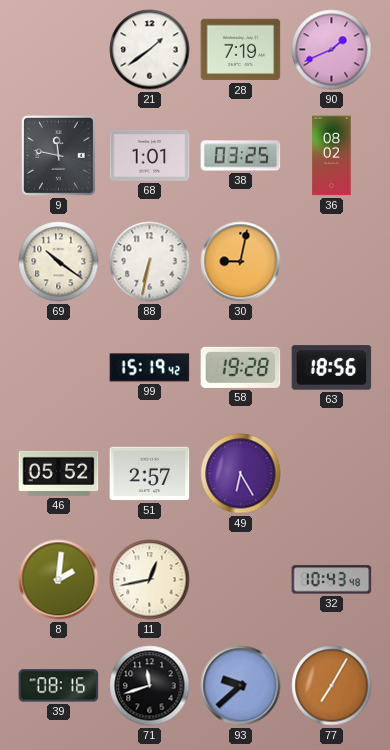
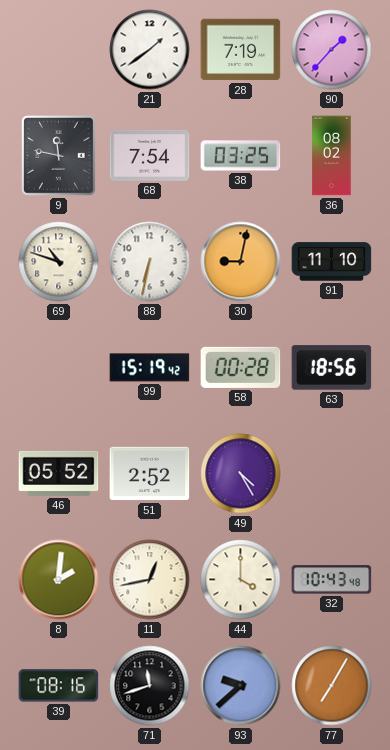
90: 1:41 -> 1:37 (332, 50)
68: 1:01 -> 7:54 (150, 155)
69: 10:21 -> 10:48 (59, 262)
91: none -> 11:10 (332, 262)
58: 19:28 -> 00:28 (241, 367)
51: 2:57 -> 2:52 (150, 474)
49: 6:25 -> 4:25 (241, 474)
44: none -> 4:00 (241, 580)
